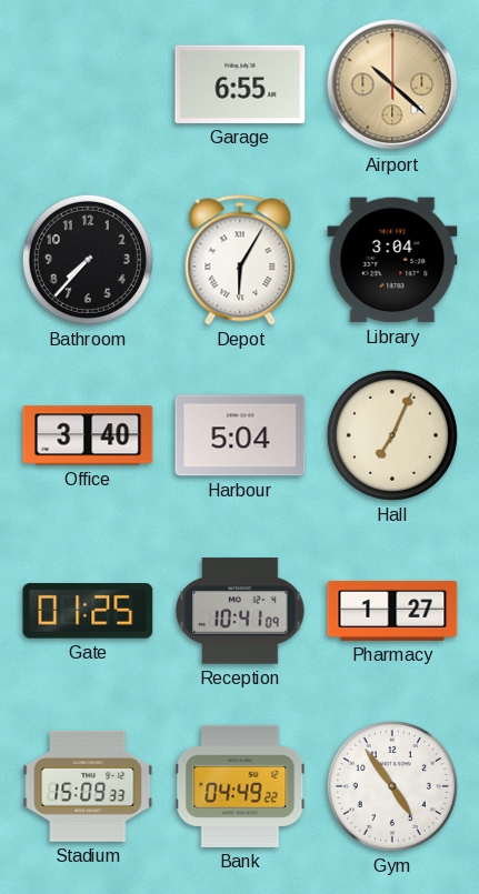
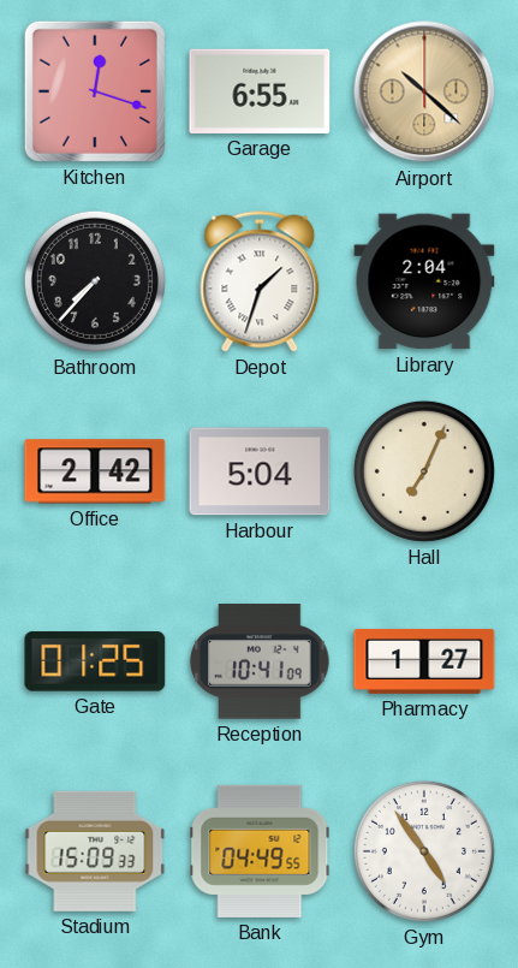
Kitchen: none -> 12:18 (95, 91)
Depot: 6:05 -> 1:33 (260, 281)
Library: 3:04 -> 2:04 (424, 281)
Office: 3:40 -> 2:42 (95, 471)
Bank: 04:49:22 -> 04:49:55 (260, 851)
